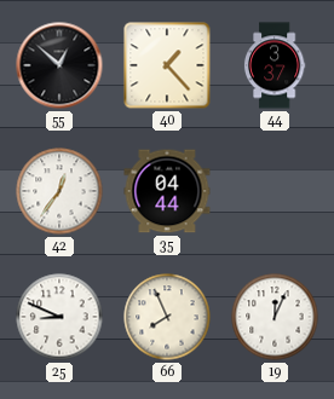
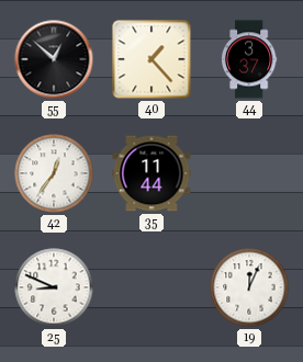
35: 04:44 -> 11:44 (151, 173)
66: 7:56 -> none (167, 317)
